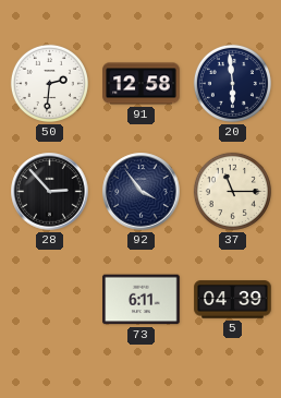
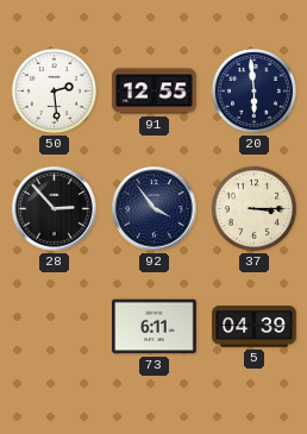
50: 2:31 -> 2:29 (54, 90)
91: 12:58 -> 12:55 (155, 92)
37: 11:15 -> 3:15 (253, 208)
